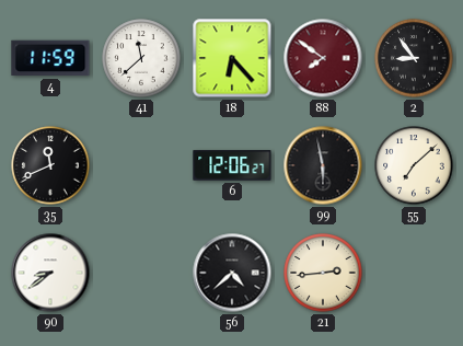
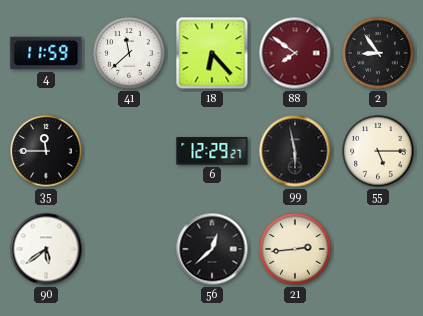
35: 11:41 -> 11:45 (46, 151)
6: 12:06 -> 12:29 (212, 151)
55: 7:08 -> 5:15 (378, 151)
90: 8:39 -> 5:39 (46, 249)
56: 4:38 -> 12:38 (212, 249)
